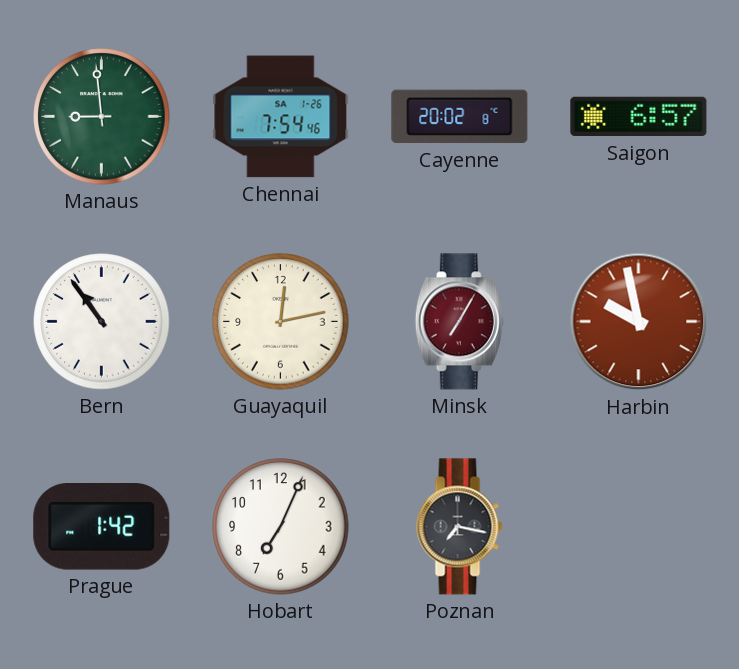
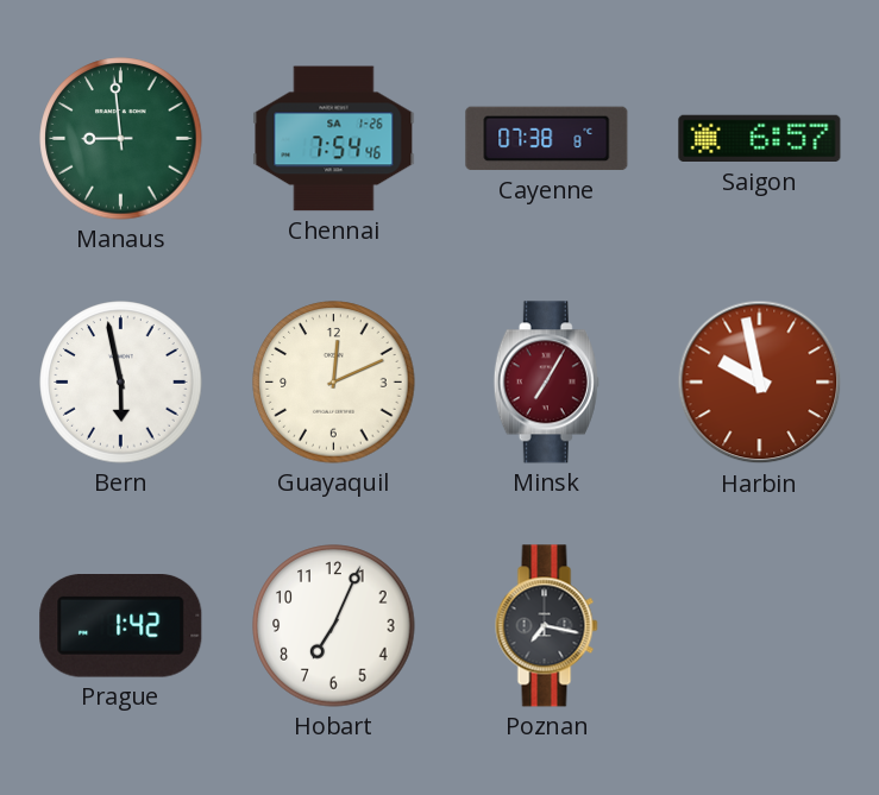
Cayenne: 20:02 -> 07:38 (547, 139)
Bern: 10:54 -> 5:58 (121, 383)
Guayaquil: 12:13 -> 12:11 (334, 383)
